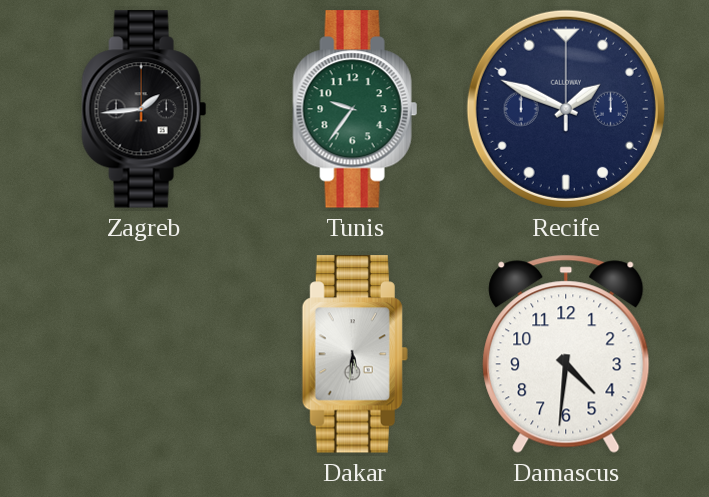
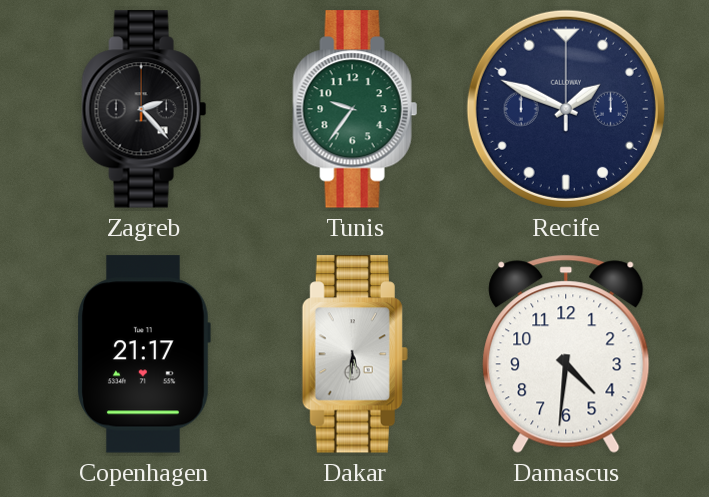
Zagreb: 1:44 -> 2:23 (144, 109)
Copenhagen: none -> 21:17 (144, 354)
